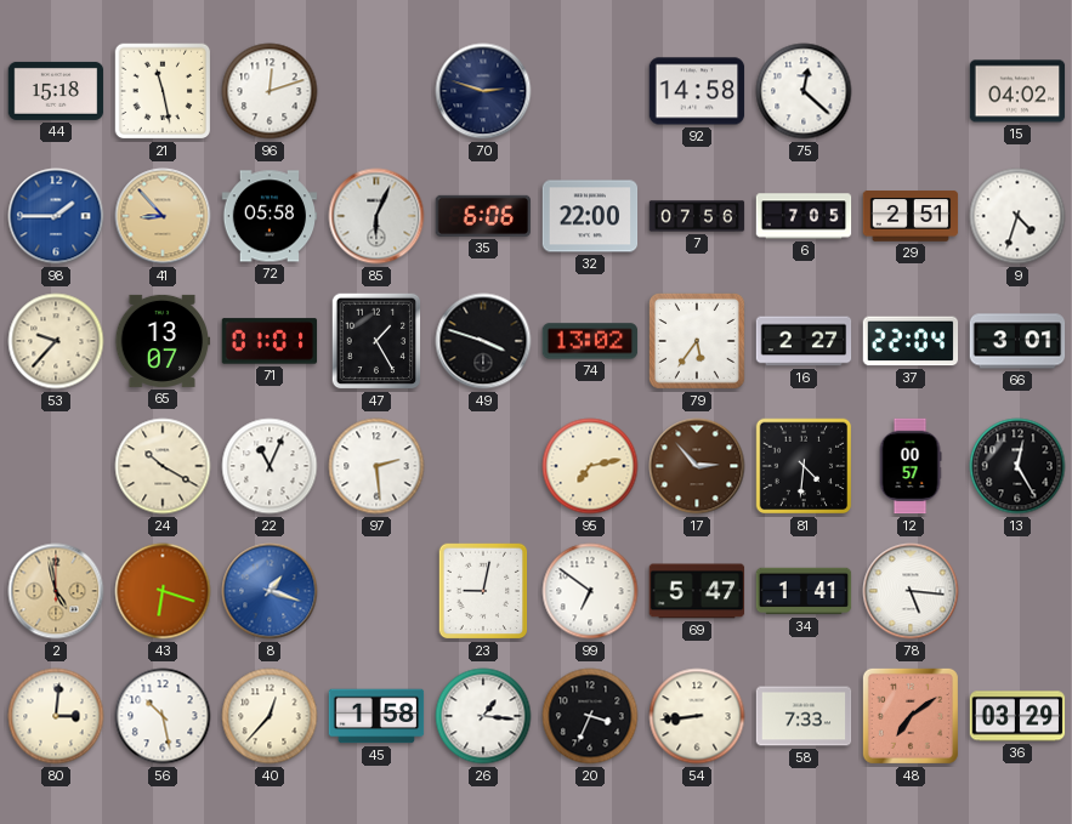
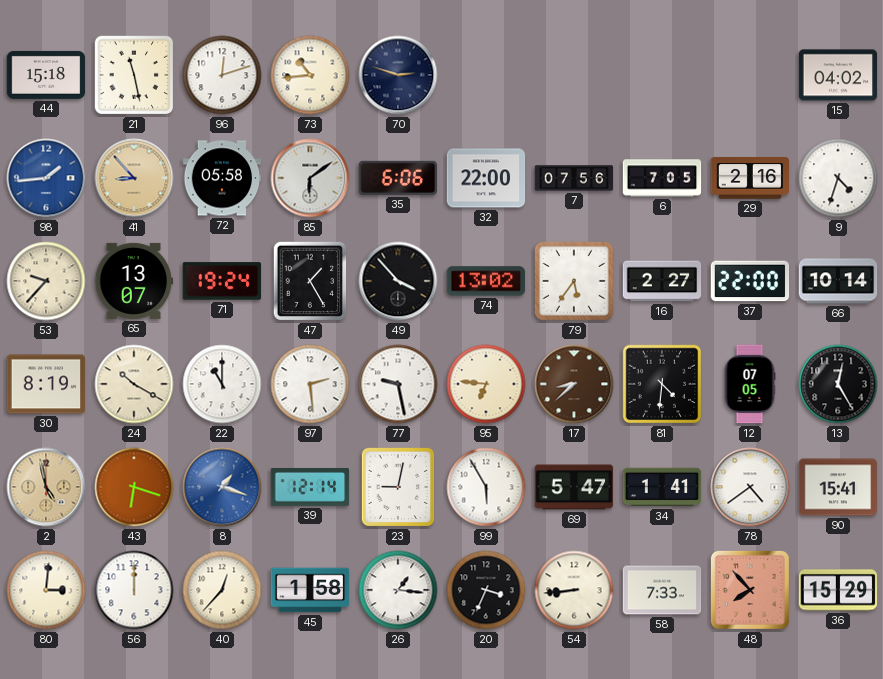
73: none -> 10:44 (310, 75)
92: 14:58 -> none (697, 91)
75: 12:22 -> none (804, 91)
98: 1:45 -> 1:44 (46, 178)
85: 6:04 -> 6:09 (310, 178)
29: 2:51 -> 2:16 (750, 178)
71: 01:01 -> 19:24 (222, 281)
49: 3:48 -> 3:53 (398, 281)
37: 22:04 -> 22:00 (750, 281)
66: 3:01 -> 10:14 (838, 281)
30: none -> 8:19 (46, 384)
22: 11:04 -> 11:00 (222, 384)
77: none -> 9:28 (398, 384)
95: 7:13 -> 6:46 (486, 384)
17: 2:53 -> 8:38 (574, 384)
12: 00:57 -> 07:05 (750, 384)
39: none -> 12:14 (310, 488)
99: 6:51 -> 5:55 (486, 487)
78: 5:16 -> 4:39 (750, 487)
90: none -> 15:41 (838, 487)
56: 10:28 -> 12:00 (134, 590)
48: 7:09 -> 7:53 (750, 590)
36: 03:29 -> 15:29 (838, 590)
